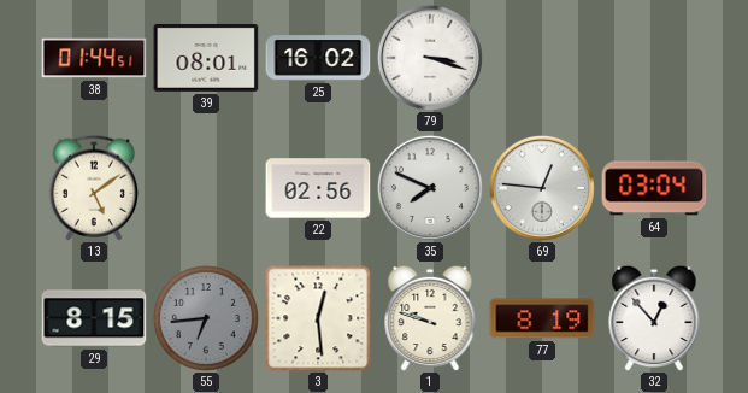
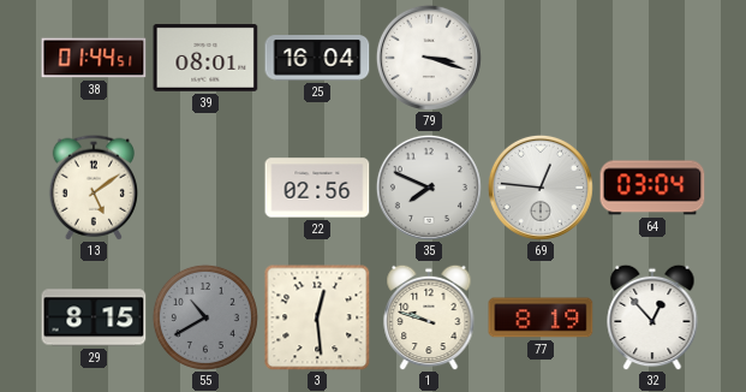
25: 16:02 -> 16:04 (317, 58)
55: 6:44 -> 10:40 (205, 317)
